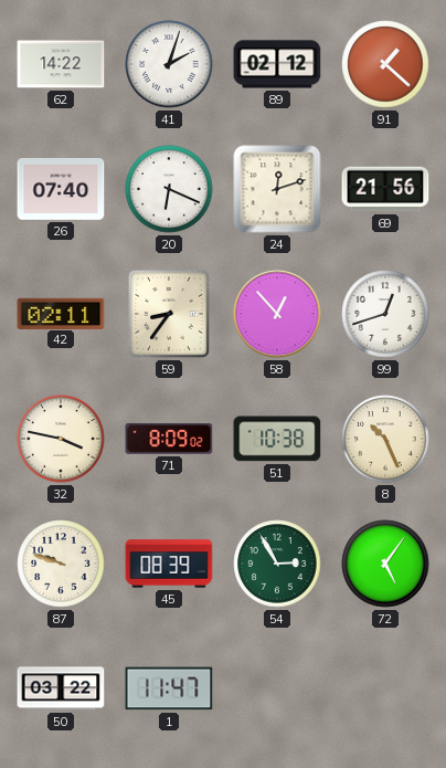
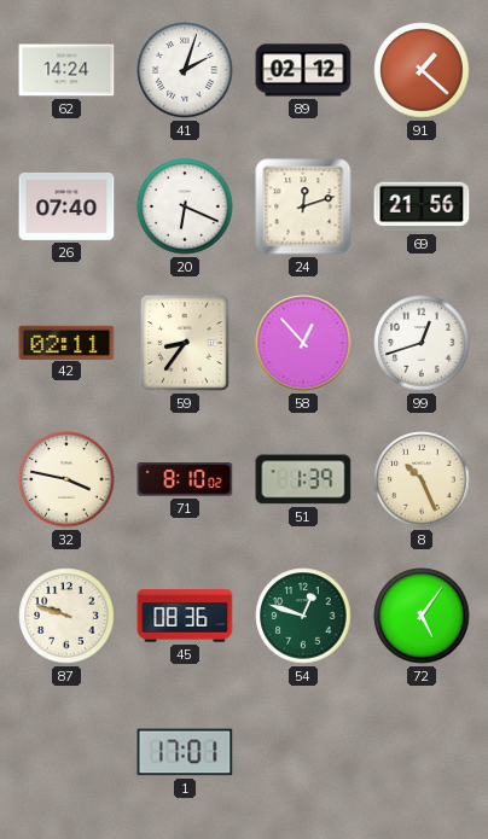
62: 14:22 -> 14:24 (66, 70)
71: 8:09 -> 8:10 (185, 479)
51: 10:38 -> 1:39 (303, 479)
45: 08:39 -> 08:36 (185, 616)
54: 2:55 -> 12:48 (303, 616)
50: 03:22 -> none (61, 688)
1: 11:47 -> 17:01 (185, 752)
